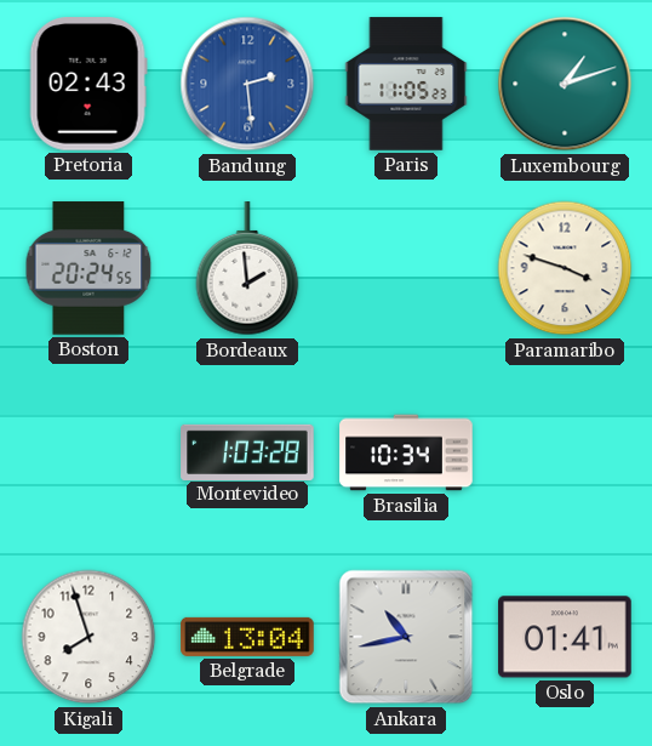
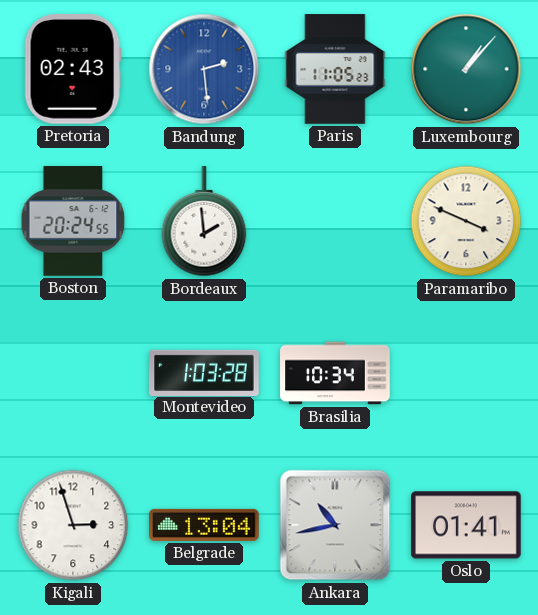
Luxembourg: 1:12 -> 1:07 (466, 69)
Paramaribo: 3:48 -> 3:49 (466, 221)
Kigali: 7:57 -> 2:57 (73, 525)
